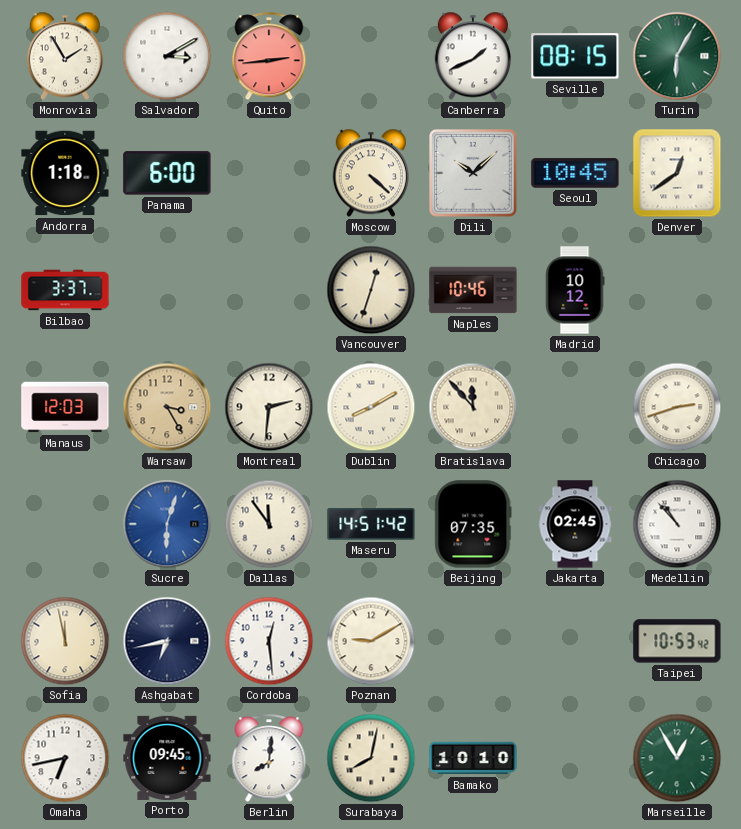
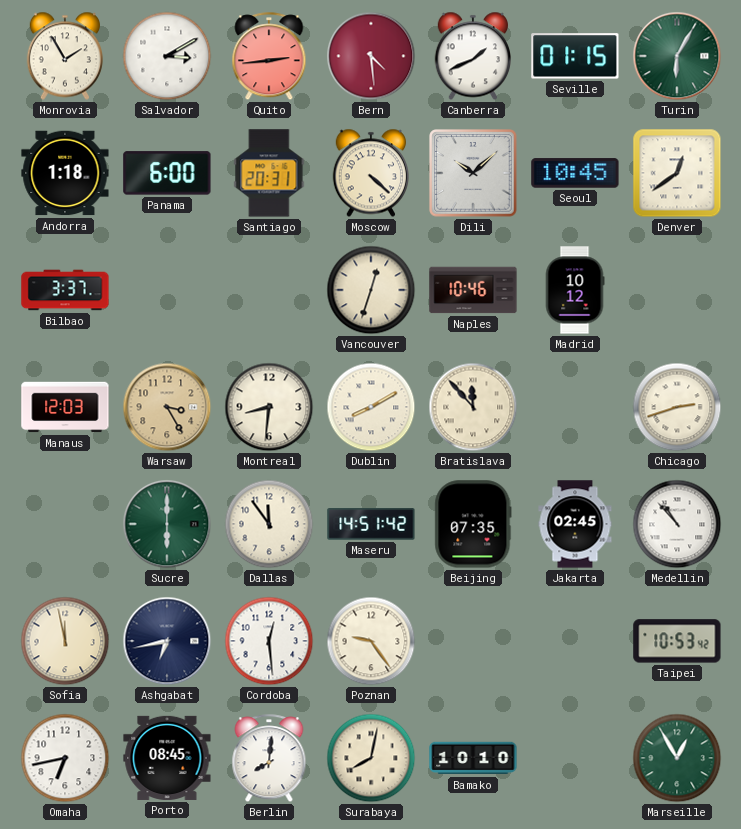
Bern: none -> 4:29 (371, 56)
Seville: 08:15 -> 01:15 (575, 56)
Santiago: none -> 20:31 (269, 173)
Montreal: 2:31 -> 8:31 (269, 407)
Sucre: 6:03 -> 6:00 (167, 524)
Sucre dial: blue -> green (167, 524)
Poznan: 9:10 -> 9:24 (371, 641)
Porto: 09:45 -> 08:45 (167, 758)
